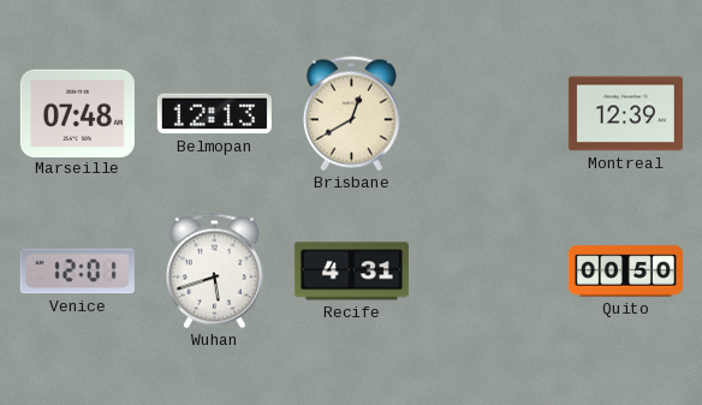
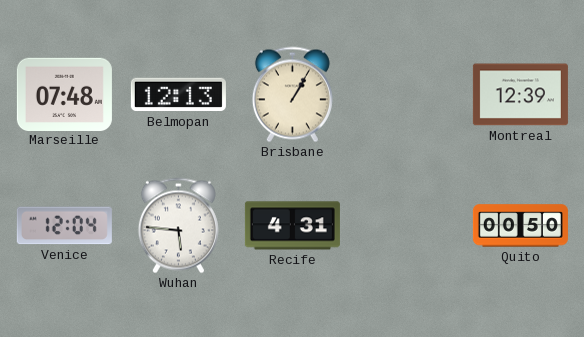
Brisbane: 12:40 -> 1:05 (292, 95)
Venice: 12:01 -> 12:04 (64, 226)
Wuhan: 5:42 -> 5:46 (178, 226)
